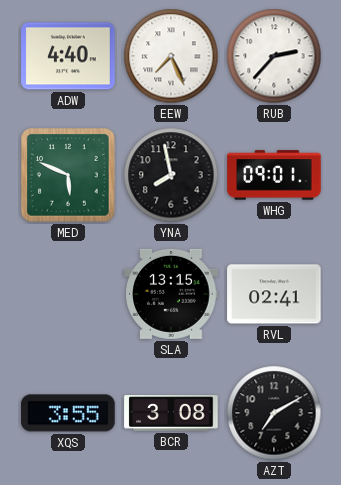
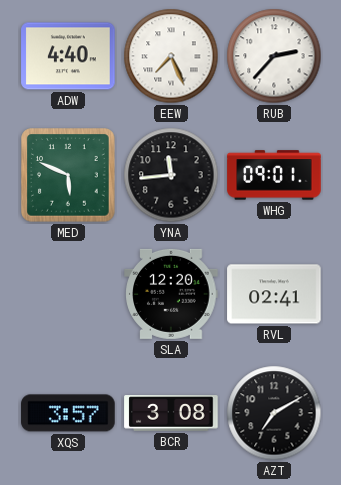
YNA: 7:58 -> 11:44 (171, 175)
SLA: 13:15 -> 12:20 (171, 294)
XQS: 3:55 -> 3:57 (68, 413)
